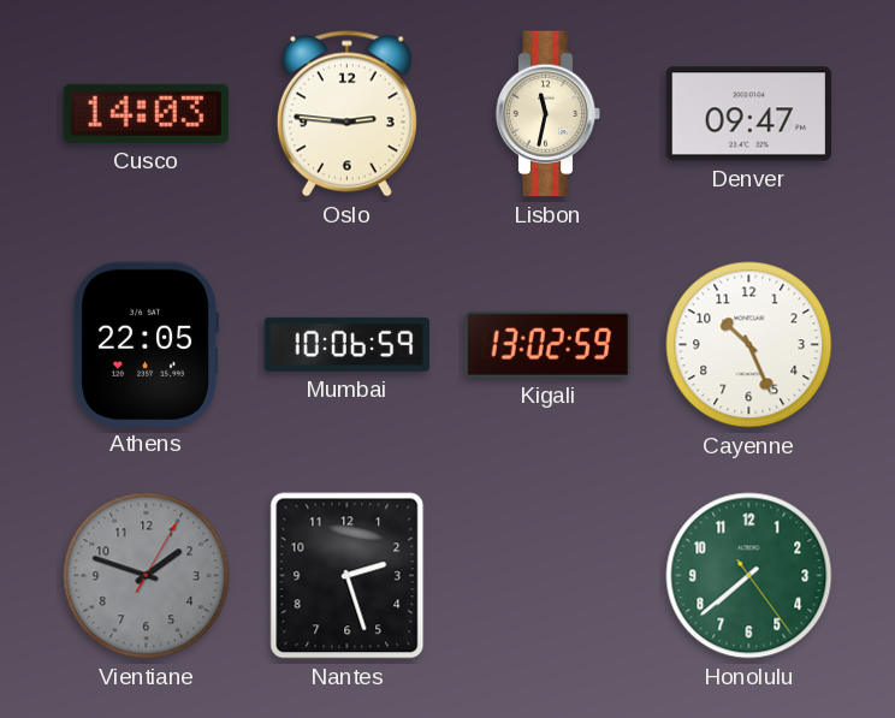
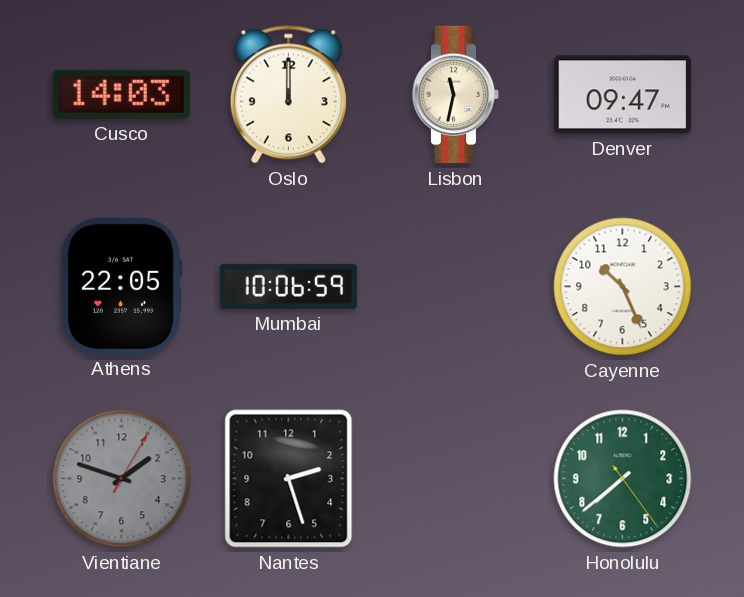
Oslo: 2:46 -> 12:00 (288, 95)
Kigali: 13:02 -> none (547, 344)
